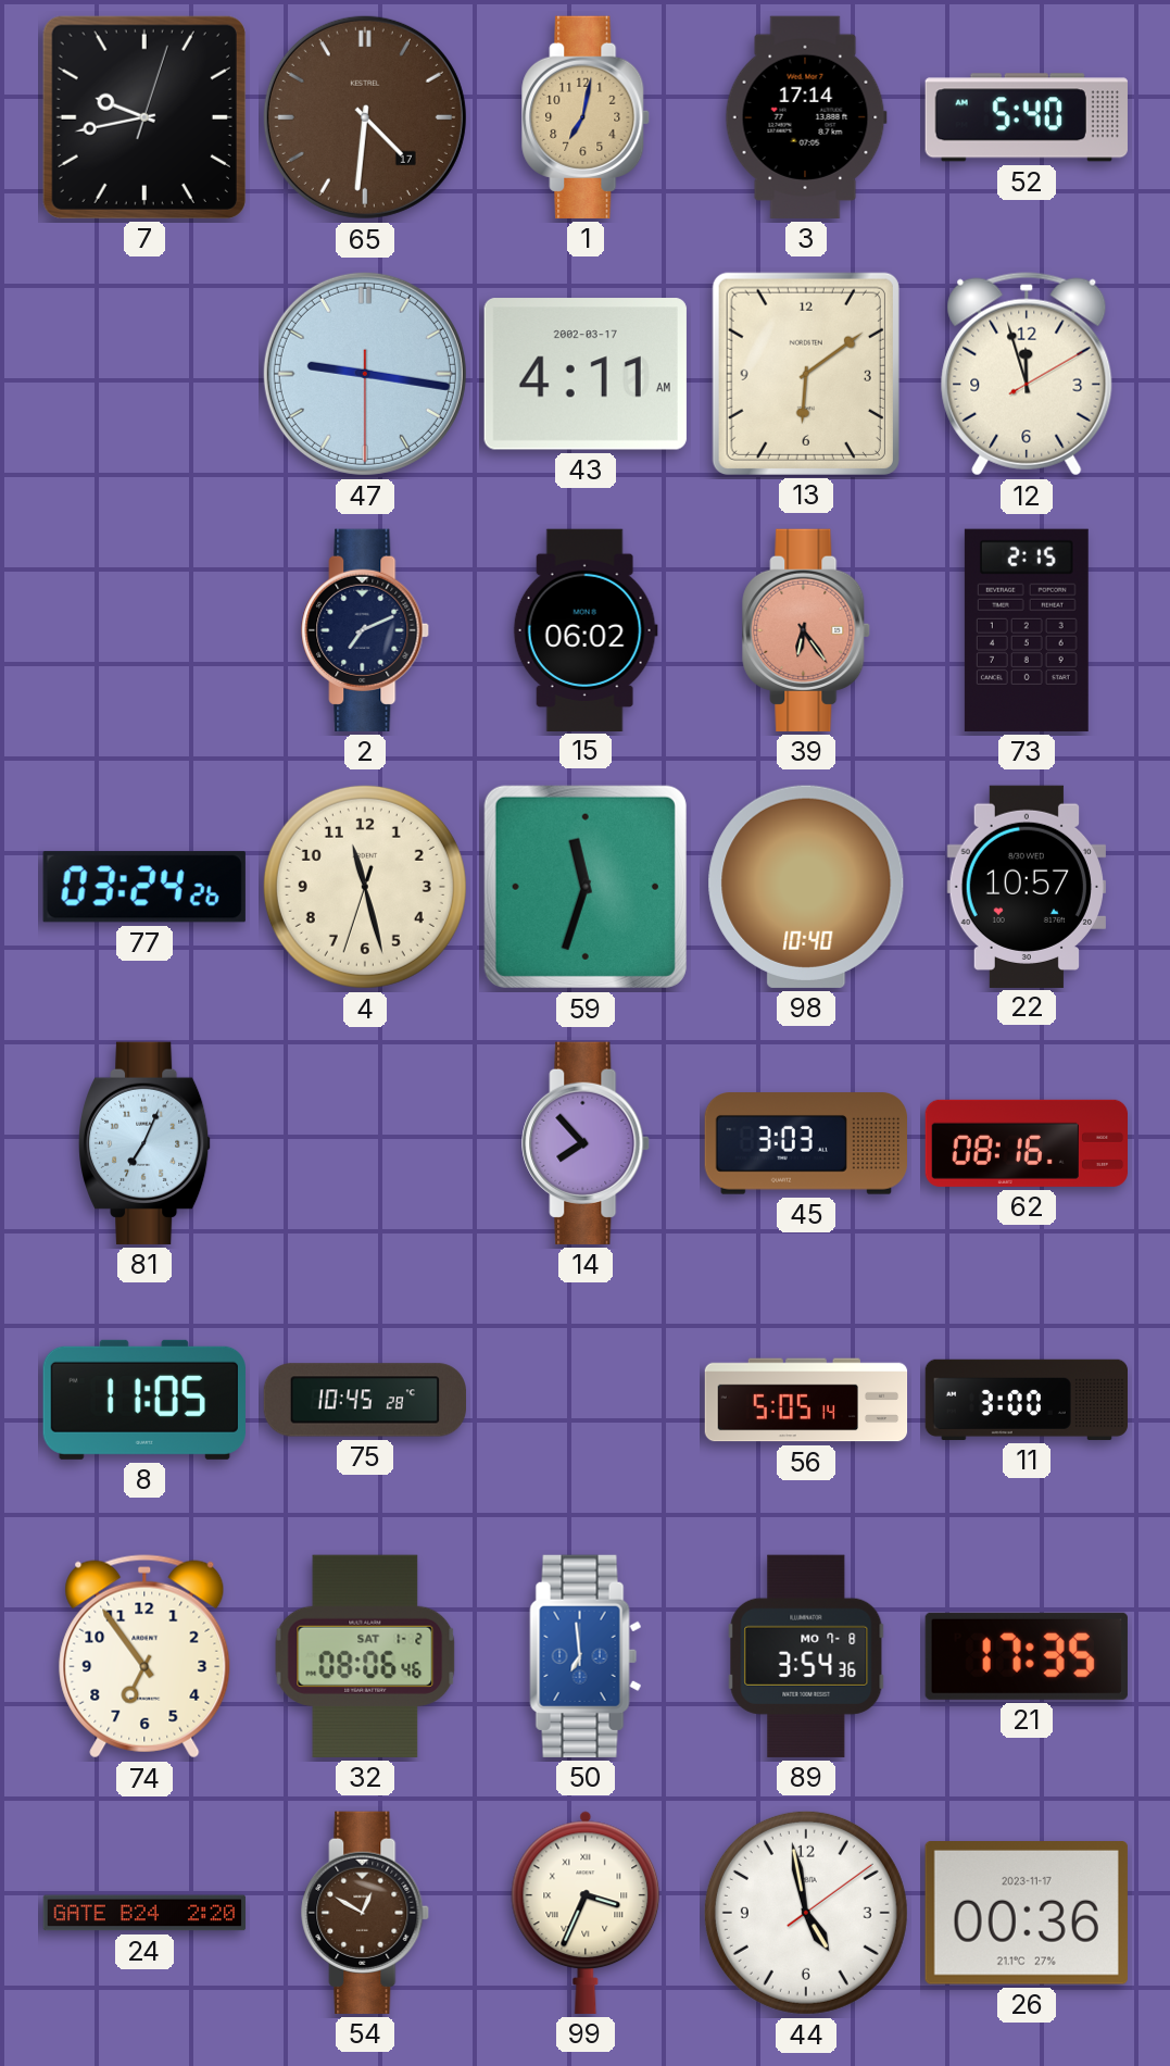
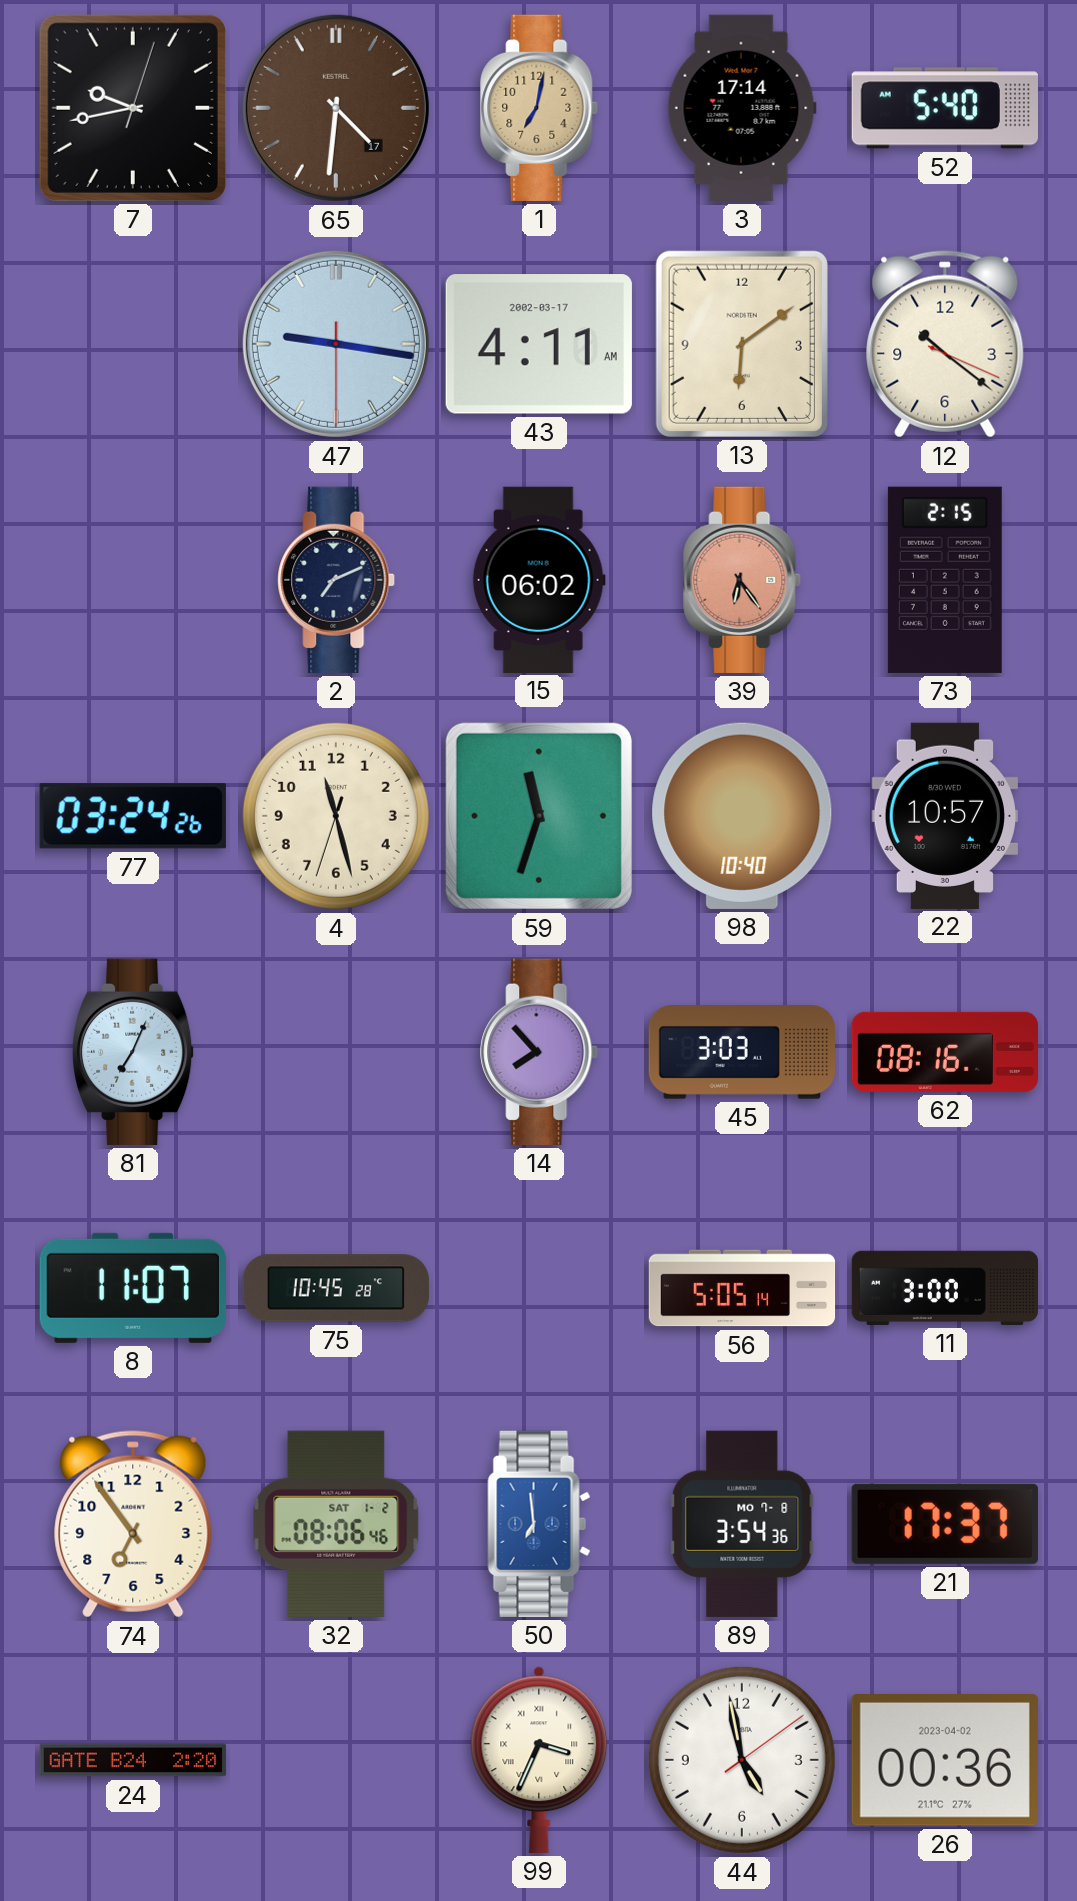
12: 11:57 -> 10:21 (945, 344)
8: 11:05 -> 11:07 (133, 1288)
21: 17:35 -> 17:37 (945, 1524)
54: 12:50 -> none (366, 1913)
26 date: 2023-11-17 -> 2023-04-02 (945, 1761)
